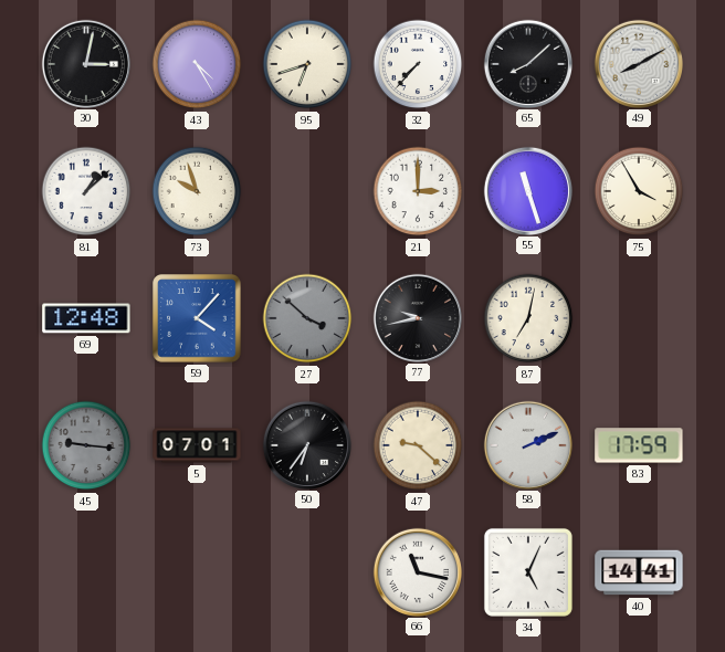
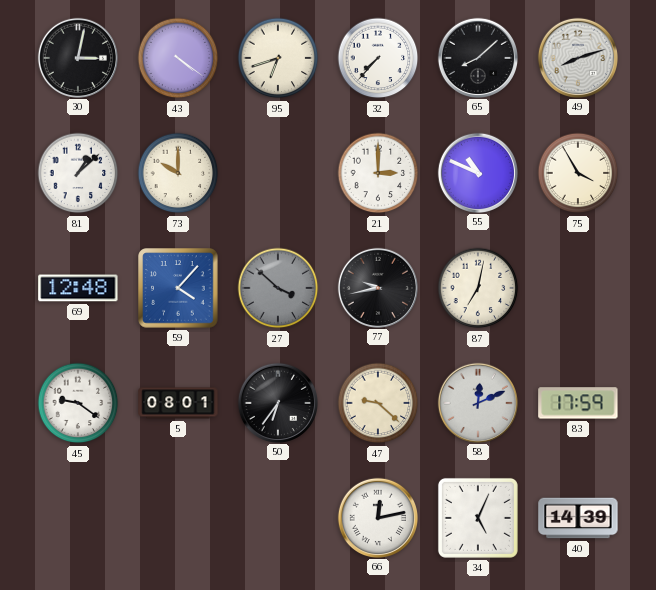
43: 4:25 -> 4:21 (178, 58)
49: 8:10 -> 8:12 (577, 57)
73: 9:57 -> 10:00 (178, 173)
55: 11:27 -> 10:49 (477, 172)
45: 9:16 -> 9:21 (78, 403)
45 dial: grey -> white (78, 403)
5: 07:01 -> 08:01 (178, 403)
58: 2:11 -> 12:11 (477, 402)
66: 11:17 -> 12:13 (377, 517)
40: 14:41 -> 14:39 (578, 518)
